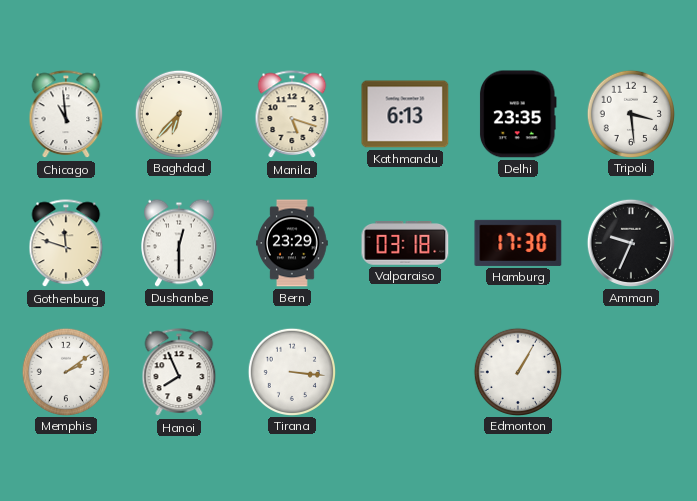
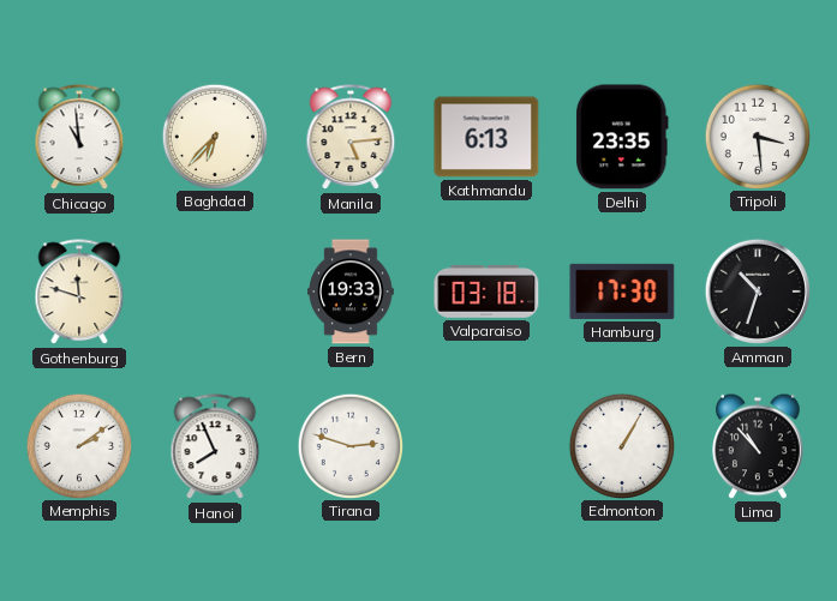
Manila: 5:18 -> 5:14 (351, 138)
Dushanbe: 12:30 -> none (180, 243)
Bern: 23:29 -> 19:33 (351, 292)
Amman: 9:34 -> 10:33 (758, 292)
Tirana: 3:16 -> 2:48 (349, 445)
Lima: none -> 10:53 (759, 446)
